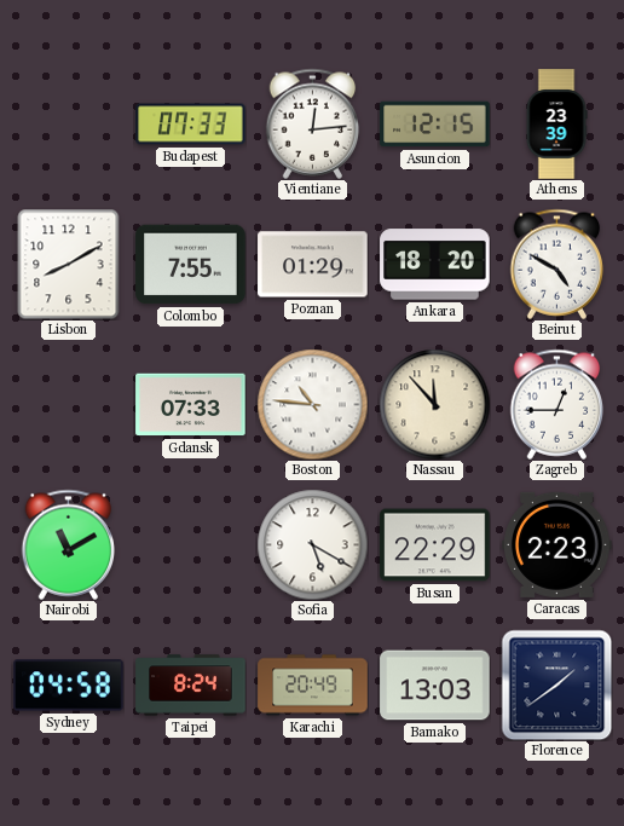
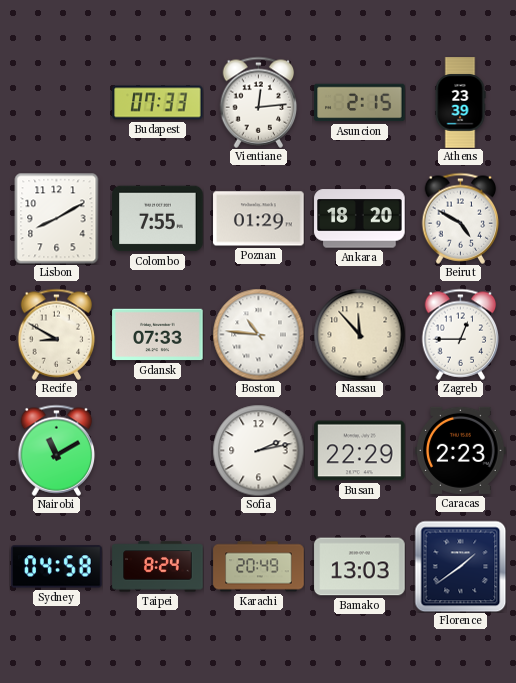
Asuncion: 12:15 -> 2:15 (360, 103)
Recife: none -> 8:50 (57, 334)
Sofia: 5:20 -> 2:13 (258, 450)
